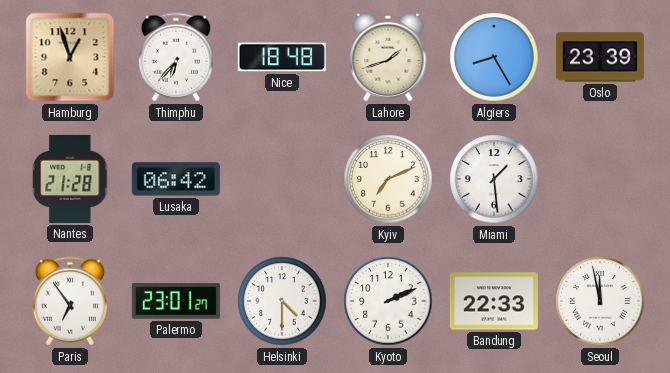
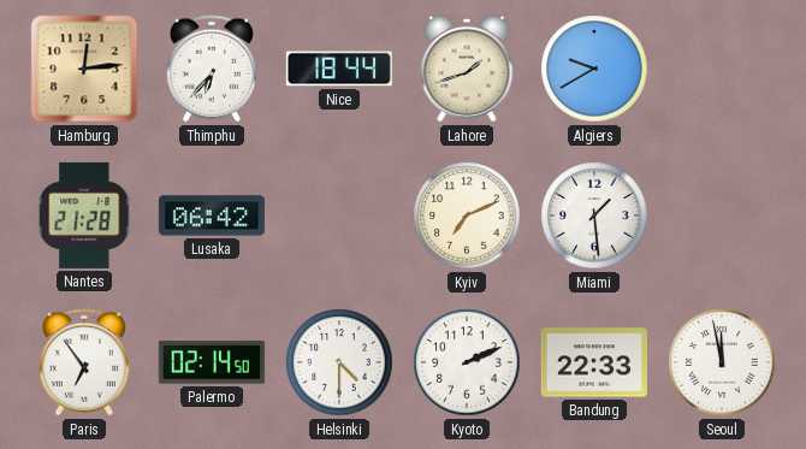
Hamburg: 12:57 -> 12:14 (84, 69)
Nice: 18:48 -> 18:44 (339, 69)
Algiers: 8:25 -> 9:40 (594, 69)
Oslo: 23:39 -> none (600, 57)
Palermo: 23:01 -> 02:14 (212, 362)
